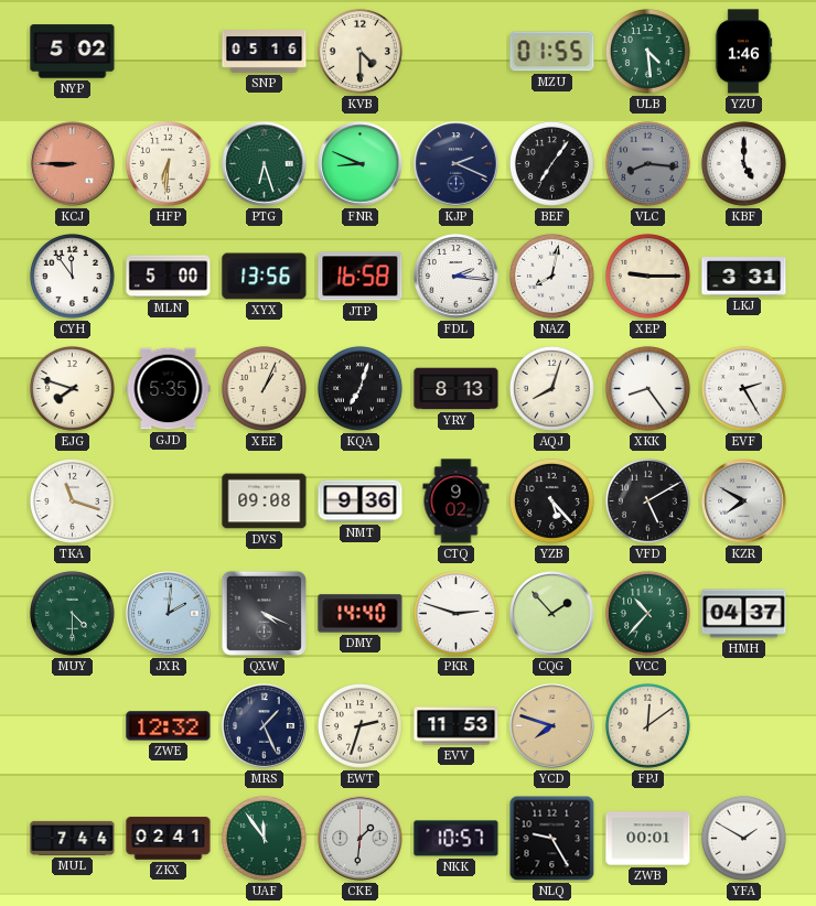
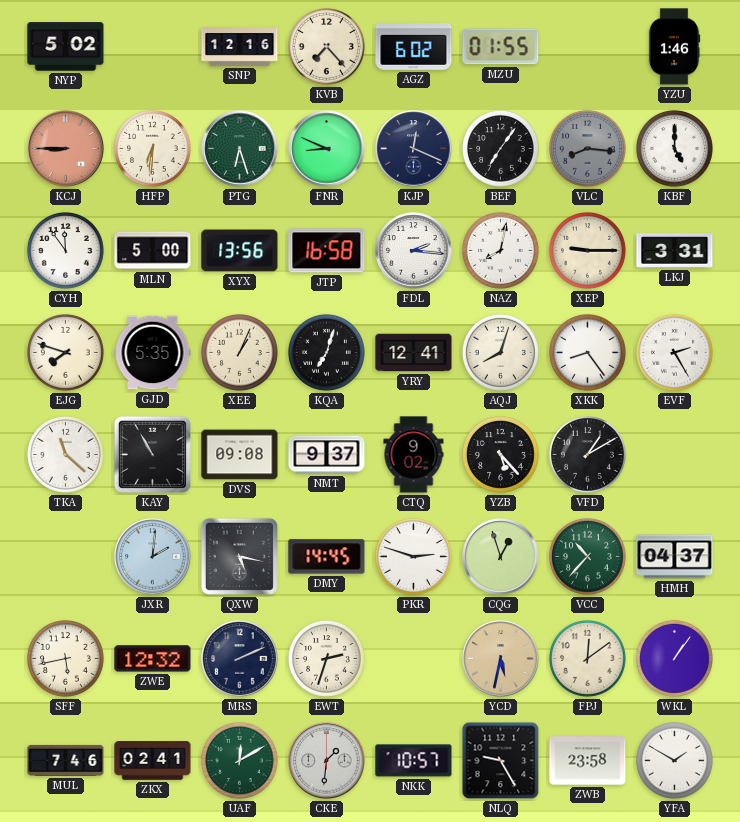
SNP: 05:16 -> 12:16 (240, 47)
KVB: 4:30 -> 7:23 (326, 46)
AGZ: none -> 6:02 (414, 47)
ULB: 4:29 -> none (647, 51)
KJP: 2:19 -> 12:19 (414, 149)
YRY: 8:13 -> 12:41 (414, 353)
TKA: 11:18 -> 11:22 (65, 454)
KAY: none -> 10:55 (152, 454)
NMT: 9:36 -> 9:37 (327, 455)
VFD: 5:10 -> 1:10 (587, 454)
KZR: 7:50 -> none (744, 501)
MUY: 4:30 -> none (72, 613)
QXW: 4:19 -> 5:17 (239, 556)
DMY: 14:40 -> 14:45 (327, 557)
CQG: 1:53 -> 12:57 (501, 557)
SFF: none -> 5:43 (65, 658)
MRS: 1:26 -> 2:11 (240, 659)
EVV: 11:53 -> none (457, 726)
YCD: 7:48 -> 5:32 (501, 659)
WKL: none -> 1:06 (674, 658)
MUL: 7:44 -> 7:46 (66, 760)
UAF: 11:54 -> 12:10 (239, 760)
ZWB: 00:01 -> 23:58 (588, 761)
